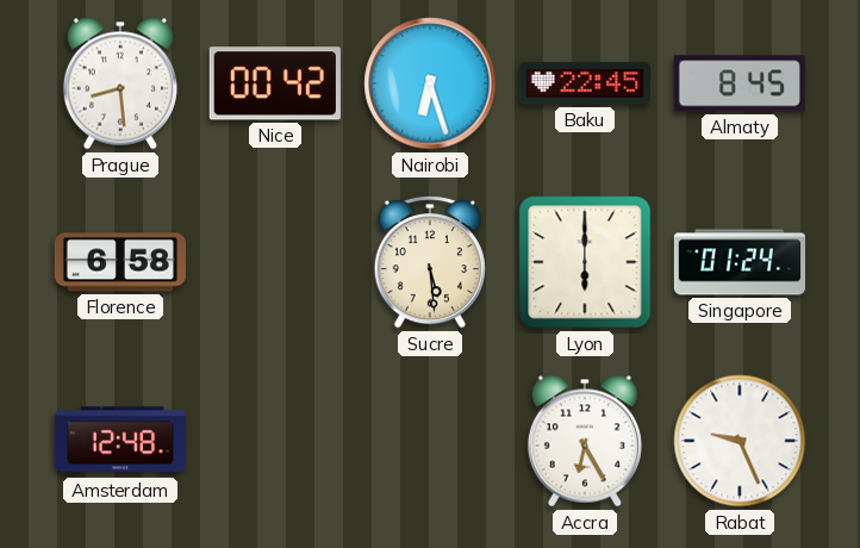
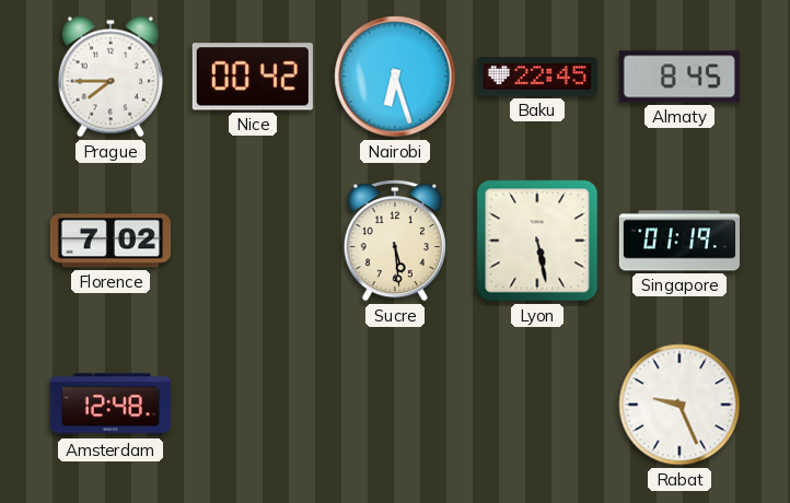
Prague: 8:29 -> 7:45 (111, 77)
Florence: 6:58 -> 7:02 (111, 241)
Lyon: 6:00 -> 5:28 (537, 241)
Singapore: 01:24 -> 01:19 (678, 241)
Accra: 6:25 -> none (585, 441)
